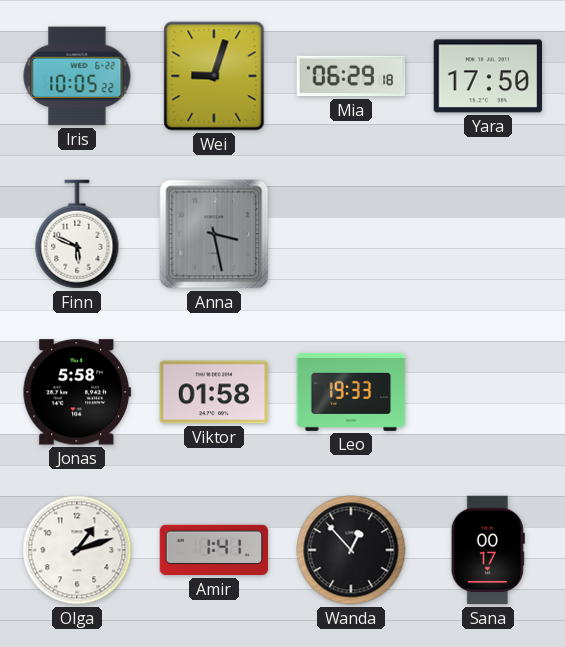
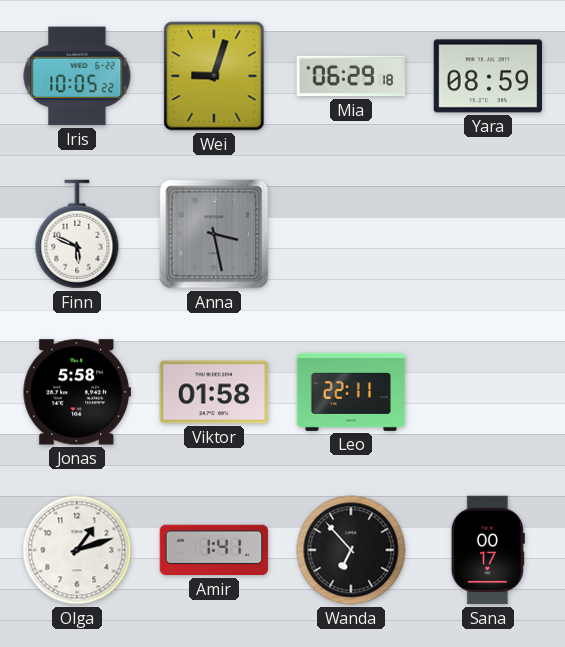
Yara: 17:50 -> 08:59 (487, 76)
Leo: 19:33 -> 22:11 (351, 392)
Wanda: 12:53 -> 6:53 (351, 550)
